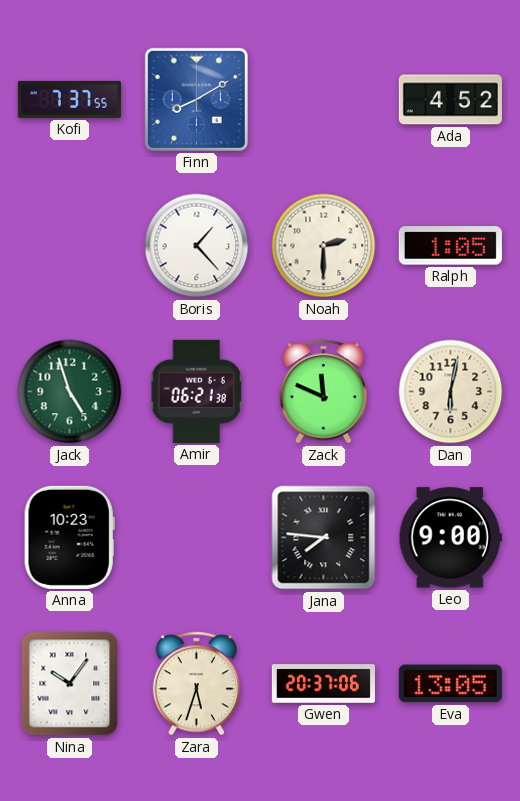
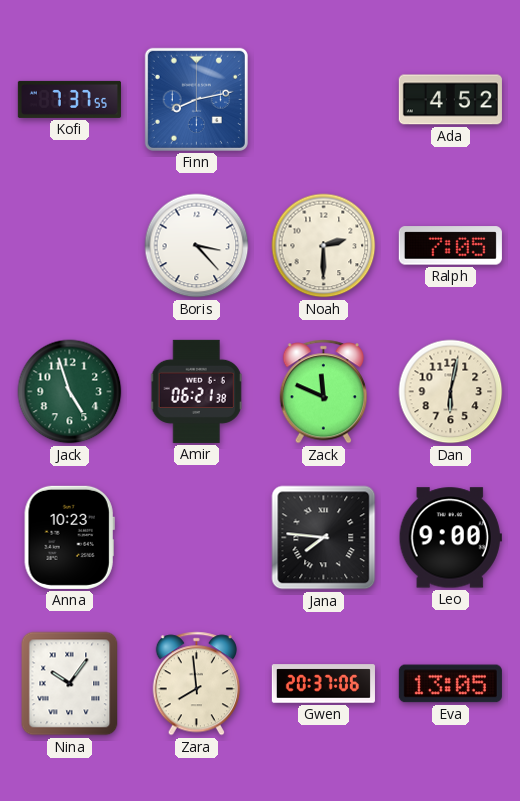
Finn: 8:10 -> 8:13 (196, 99)
Boris: 1:23 -> 3:23 (197, 246)
Ralph: 1:05 -> 7:05 (450, 246)
Zara: 5:33 -> 7:59 (196, 684)
